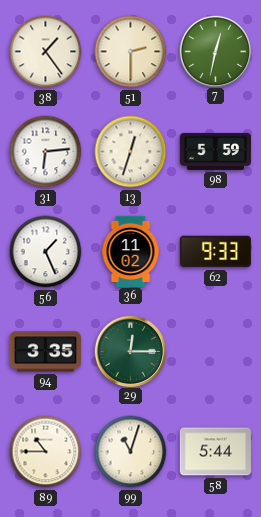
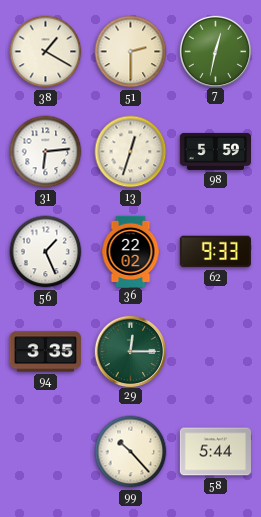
38: 1:24 -> 1:20 (46, 52)
36: 11:02 -> 22:02 (131, 251)
89: 10:45 -> none (46, 452)
99: 11:03 -> 10:23 (131, 452)
